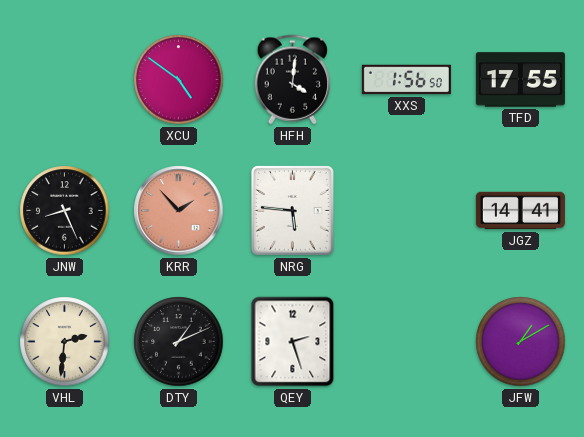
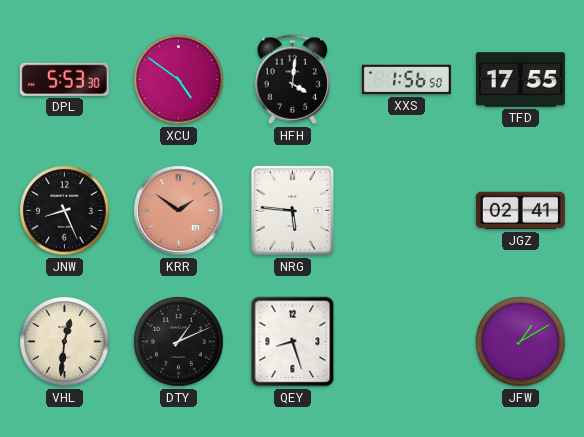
DPL: none -> 5:53 (64, 79)
KRR: 1:53 -> 1:51 (179, 211)
JGZ: 14:41 -> 02:41 (520, 211)
VHL: 2:31 -> 12:31 (65, 342)
QEY: 2:27 -> 8:27 (293, 342)
